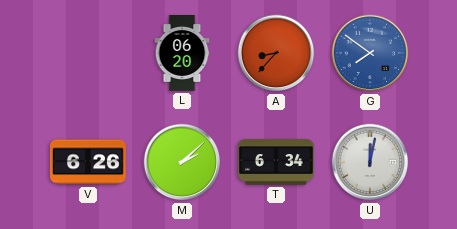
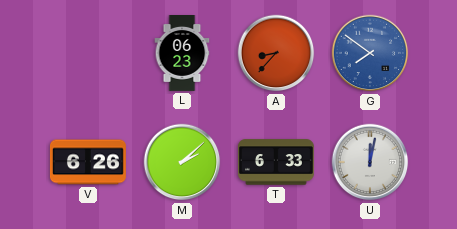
L: 06:20 -> 06:23 (182, 54)
T: 6:34 -> 6:33 (276, 162)
